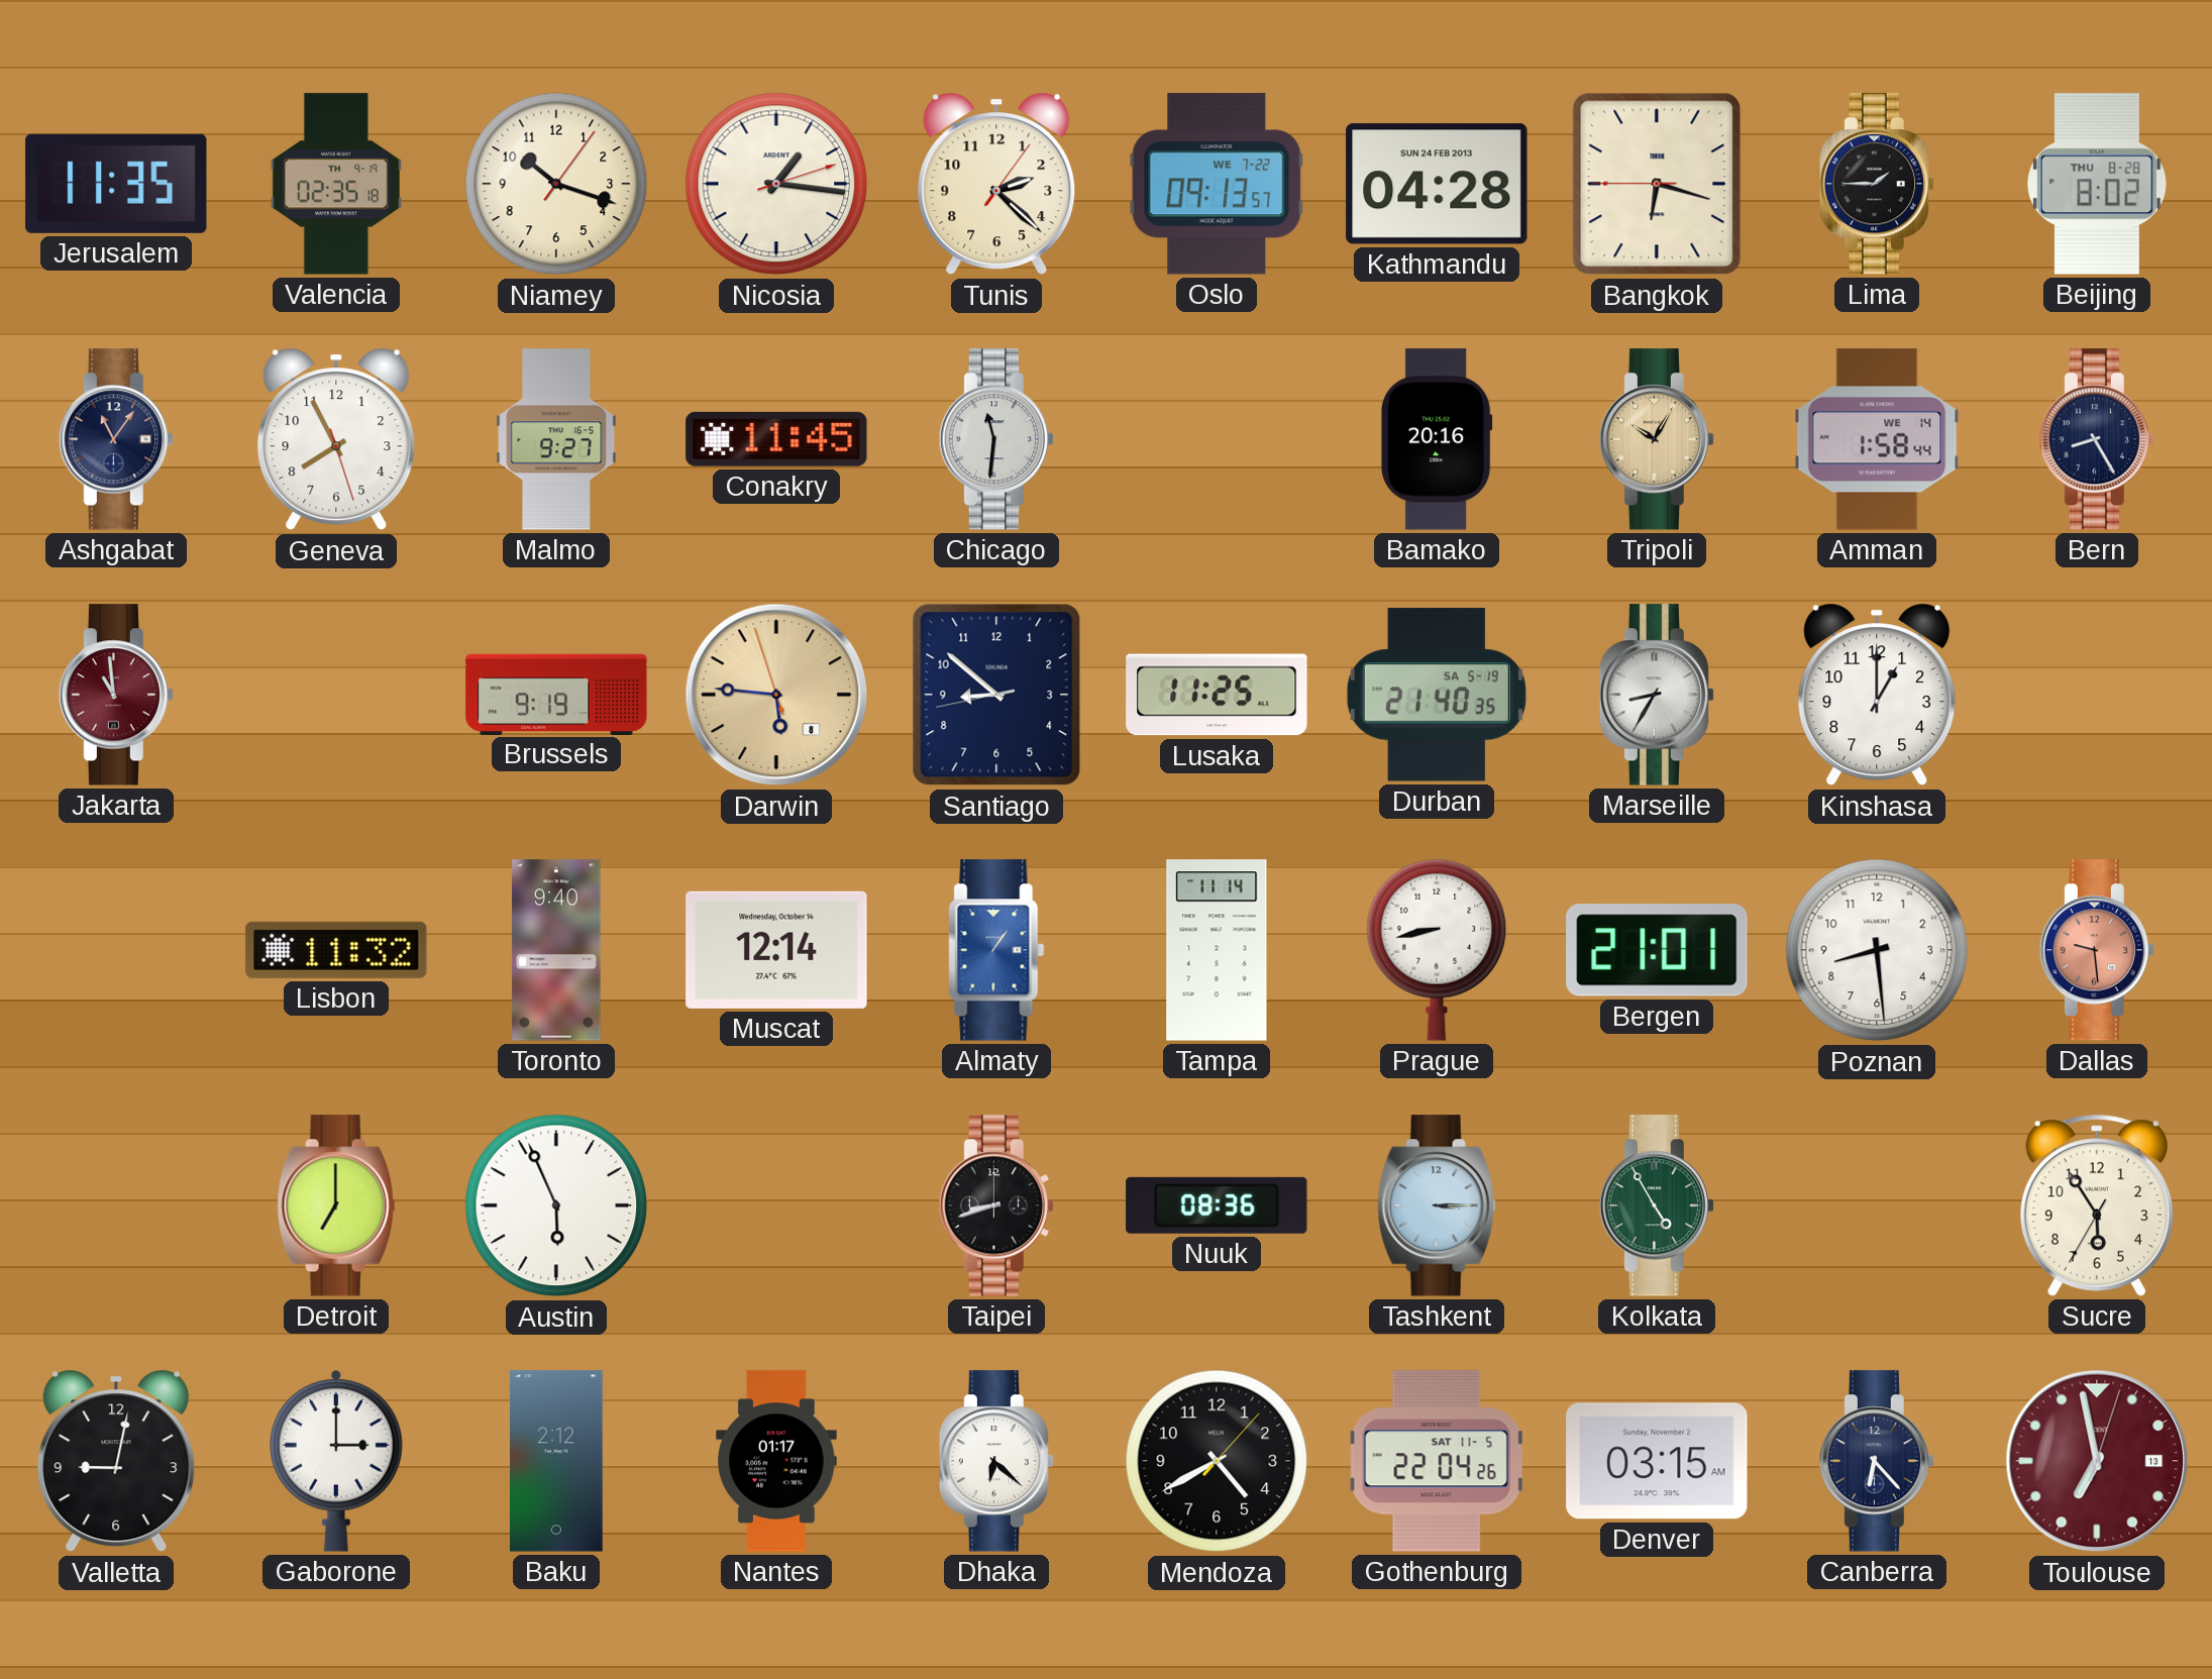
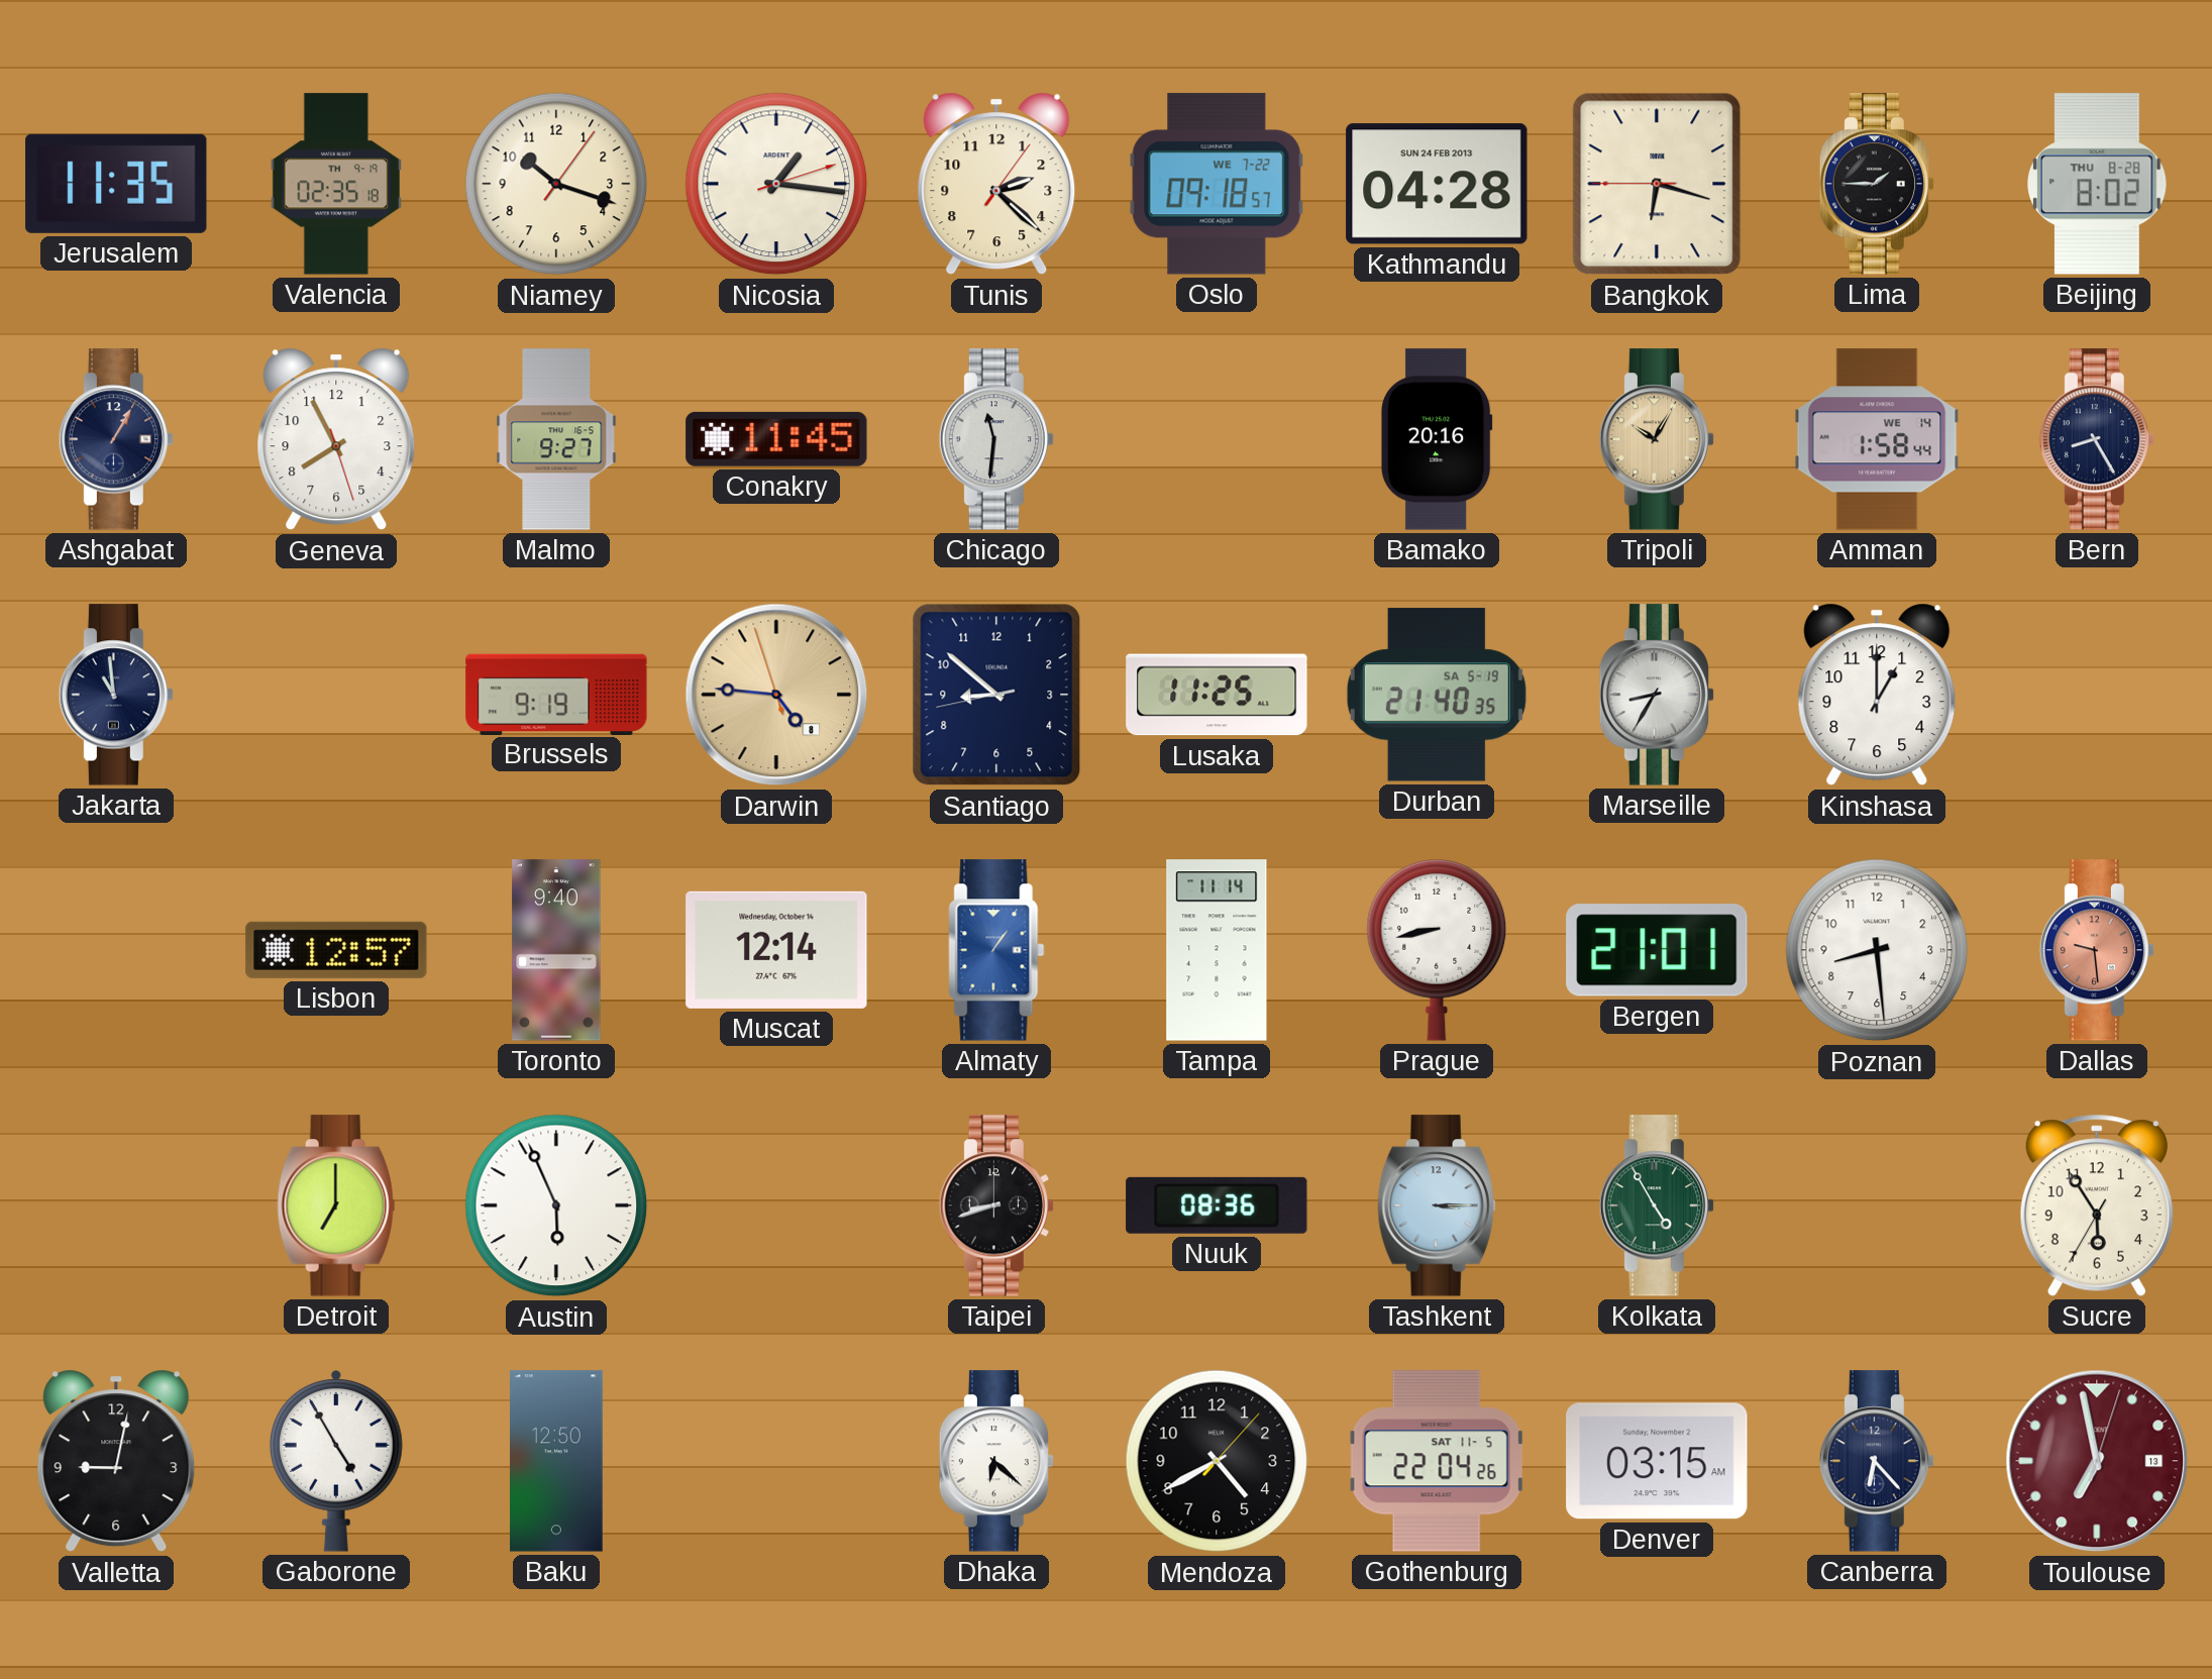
Oslo: 09:13 -> 09:18 (1217, 184)
Ashgabat: 11:06 -> 1:05 (115, 439)
Jakarta dial: burgundy -> navy (115, 695)
Darwin: 5:45 -> 4:45 (776, 695)
Lisbon: 11:32 -> 12:57 (336, 950)
Gaborone: 3:00 -> 4:55 (337, 1462)
Baku: 2:12 -> 12:50 (557, 1461)
Nantes: 01:17 -> none (776, 1461)
